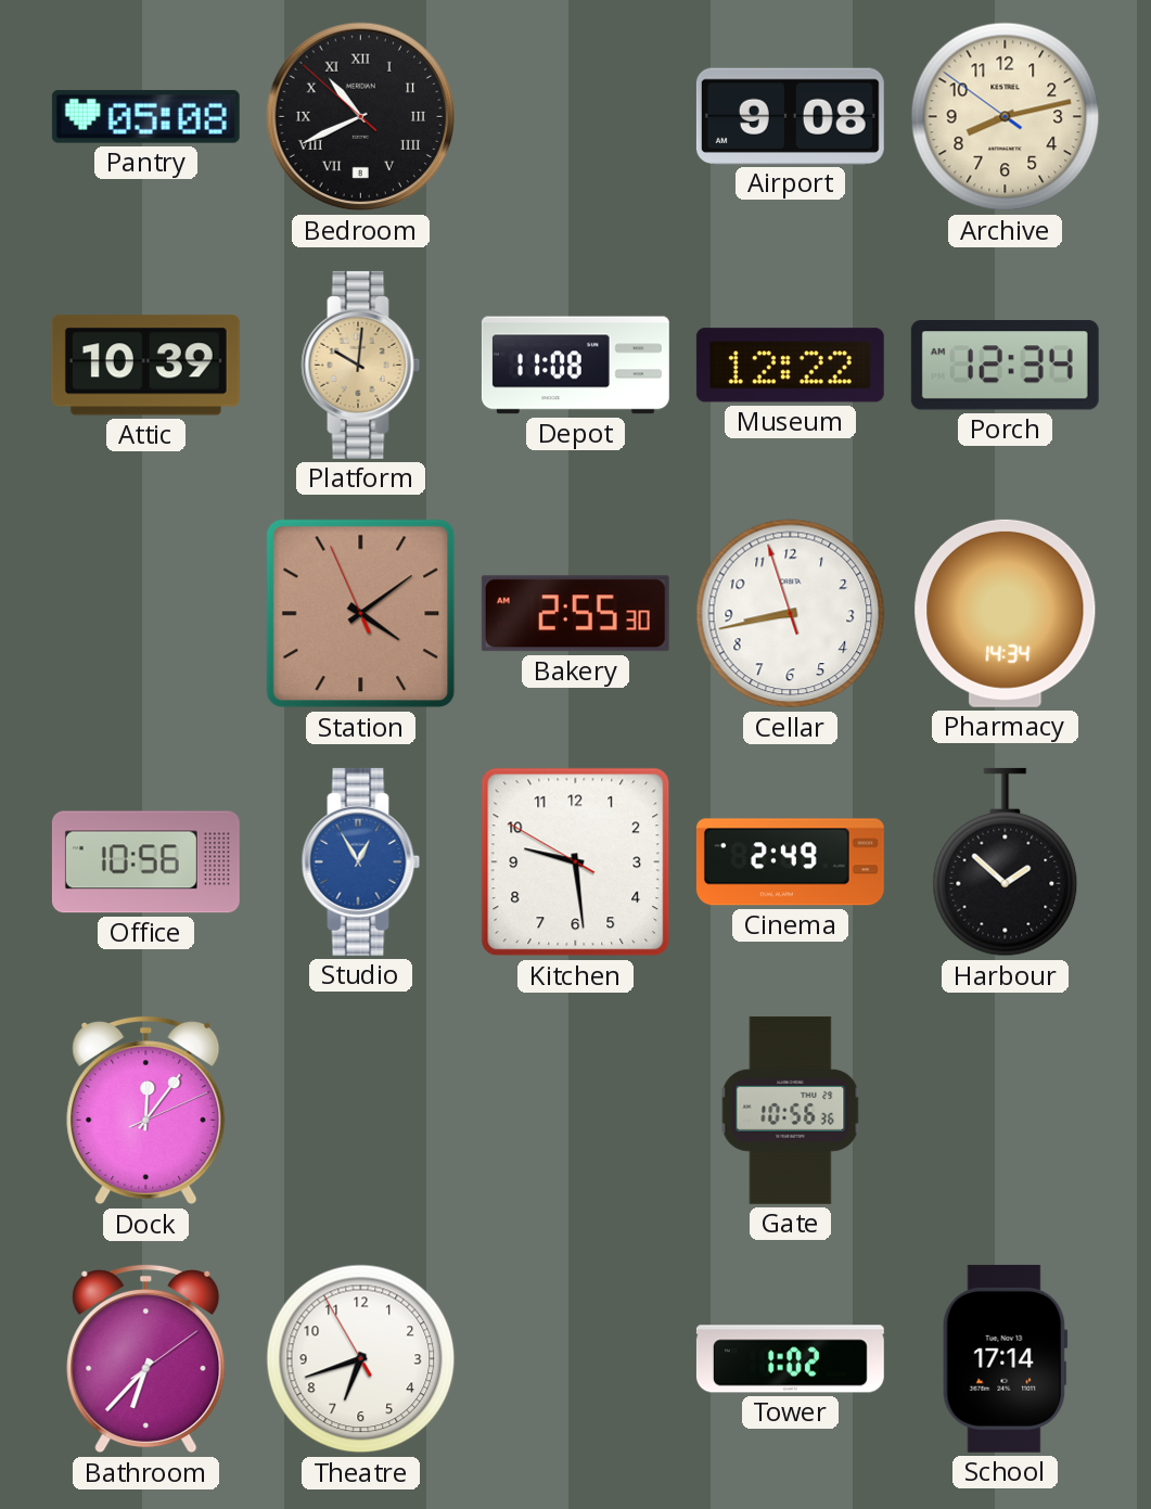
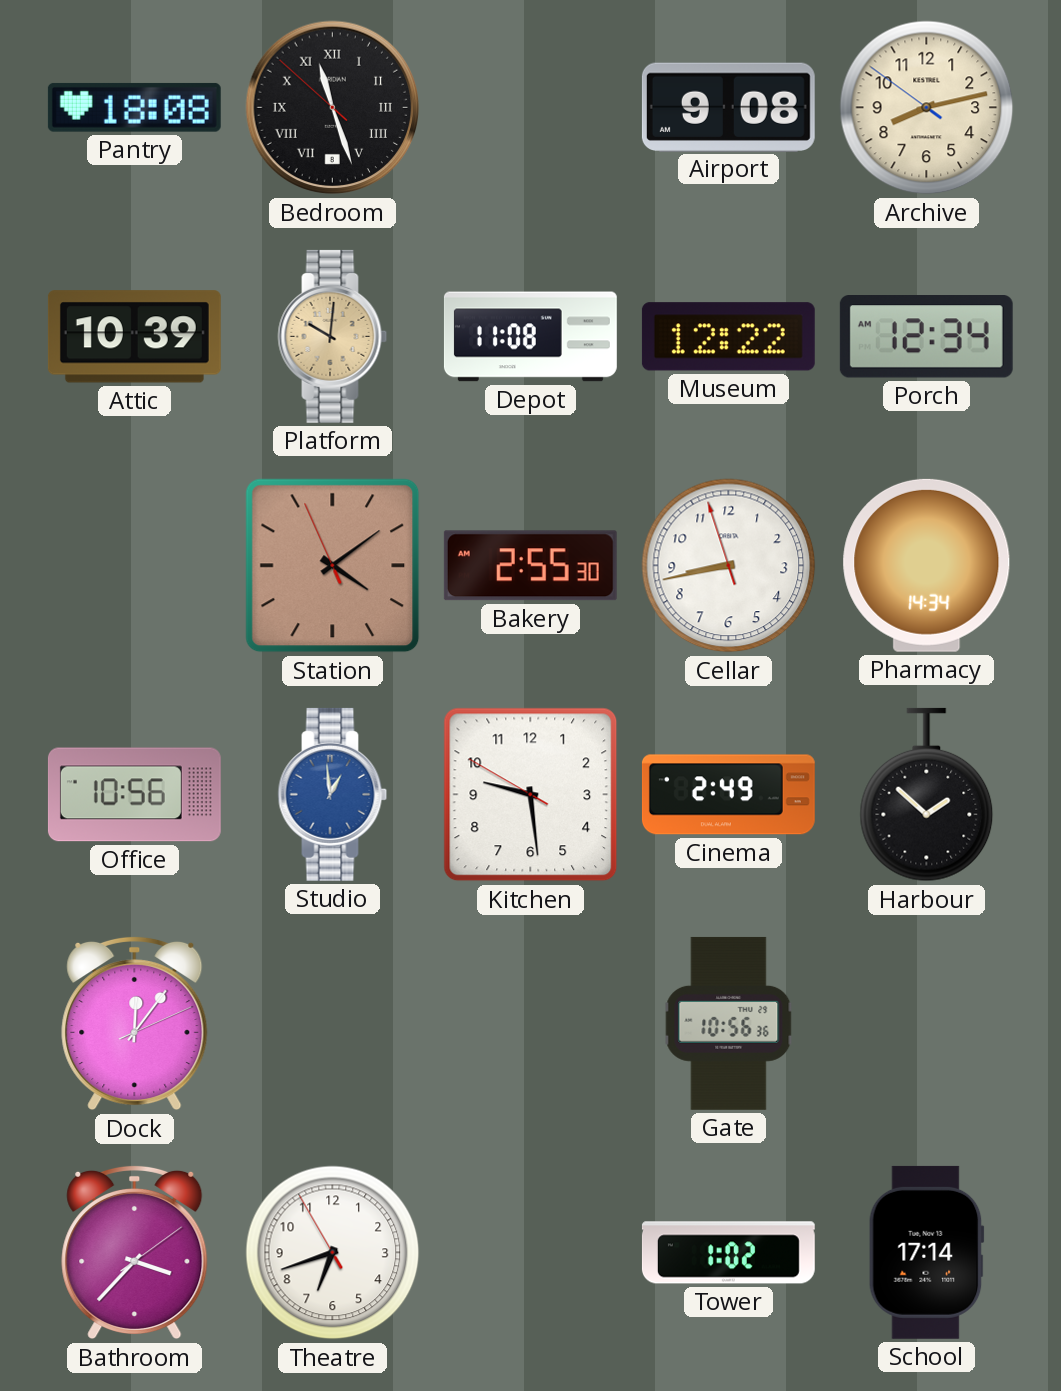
Pantry: 05:08 -> 18:08 (134, 107)
Bedroom: 10:40 -> 11:26 (333, 108)
Studio: 12:55 -> 12:59 (333, 794)
Bathroom: 6:37 -> 3:37 (135, 1252)
